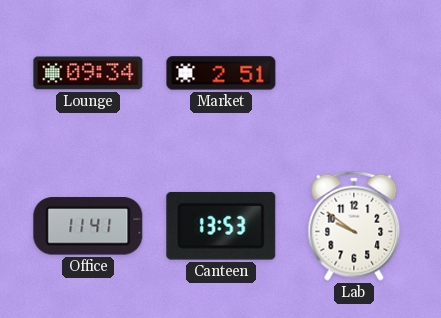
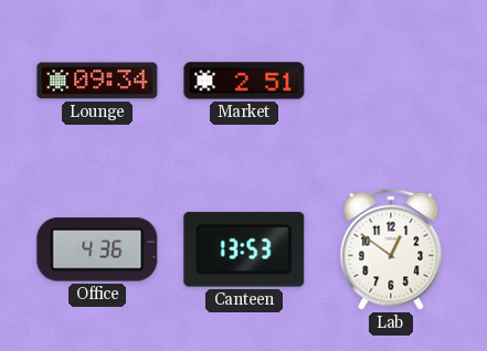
Office: 11:41 -> 4:36 (97, 249)
Lab: 9:51 -> 12:51 (391, 249)
